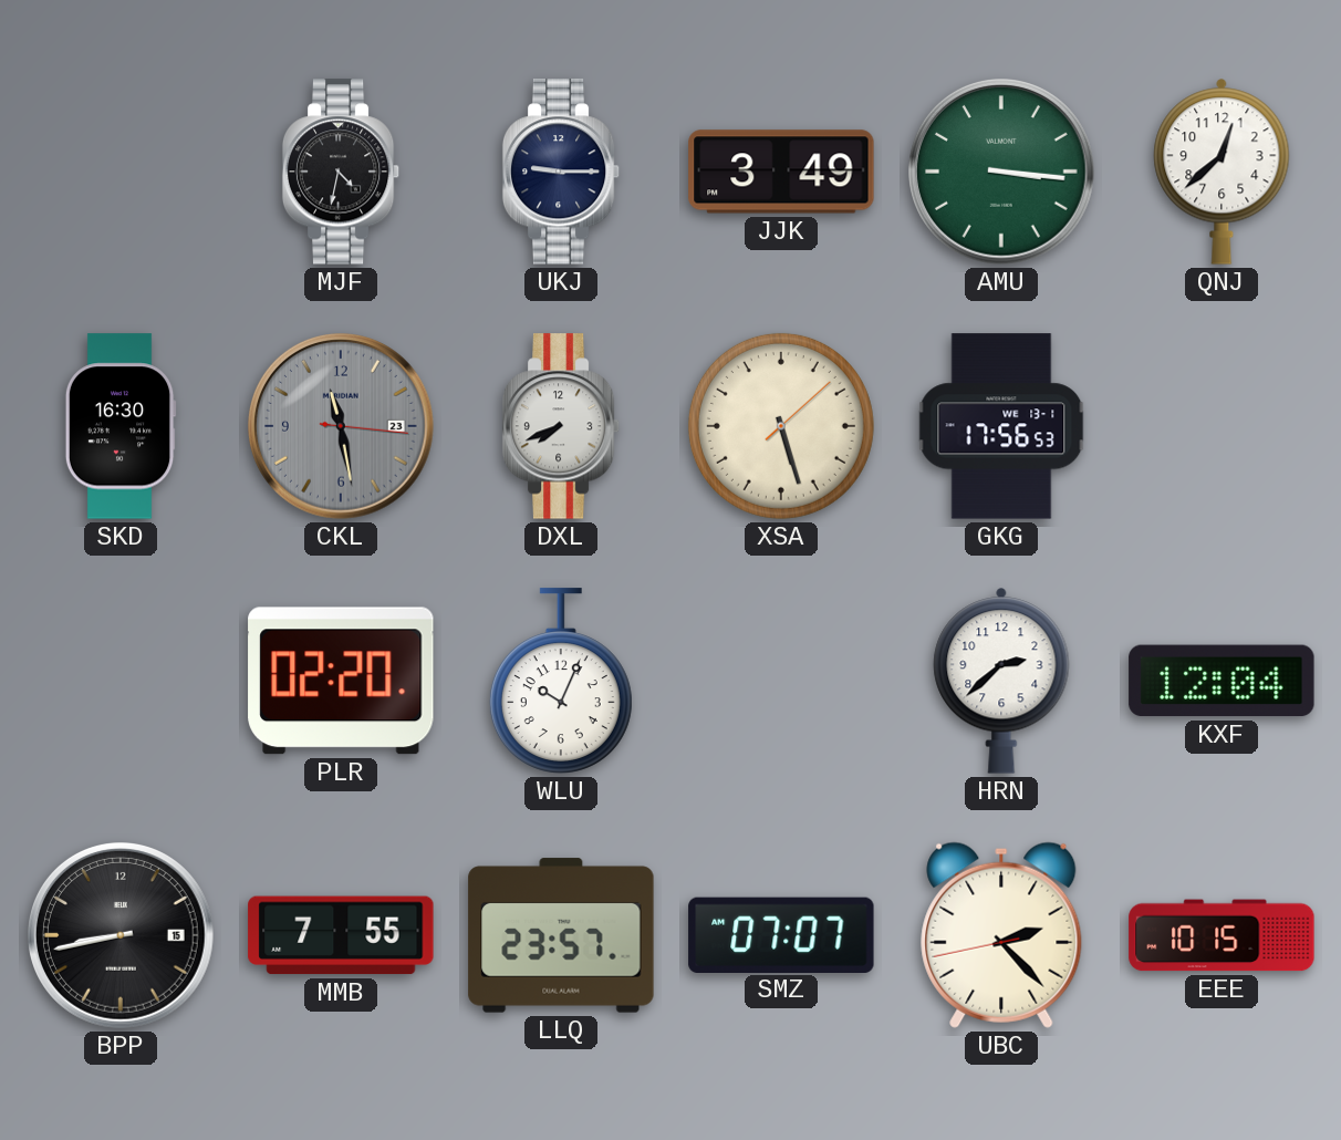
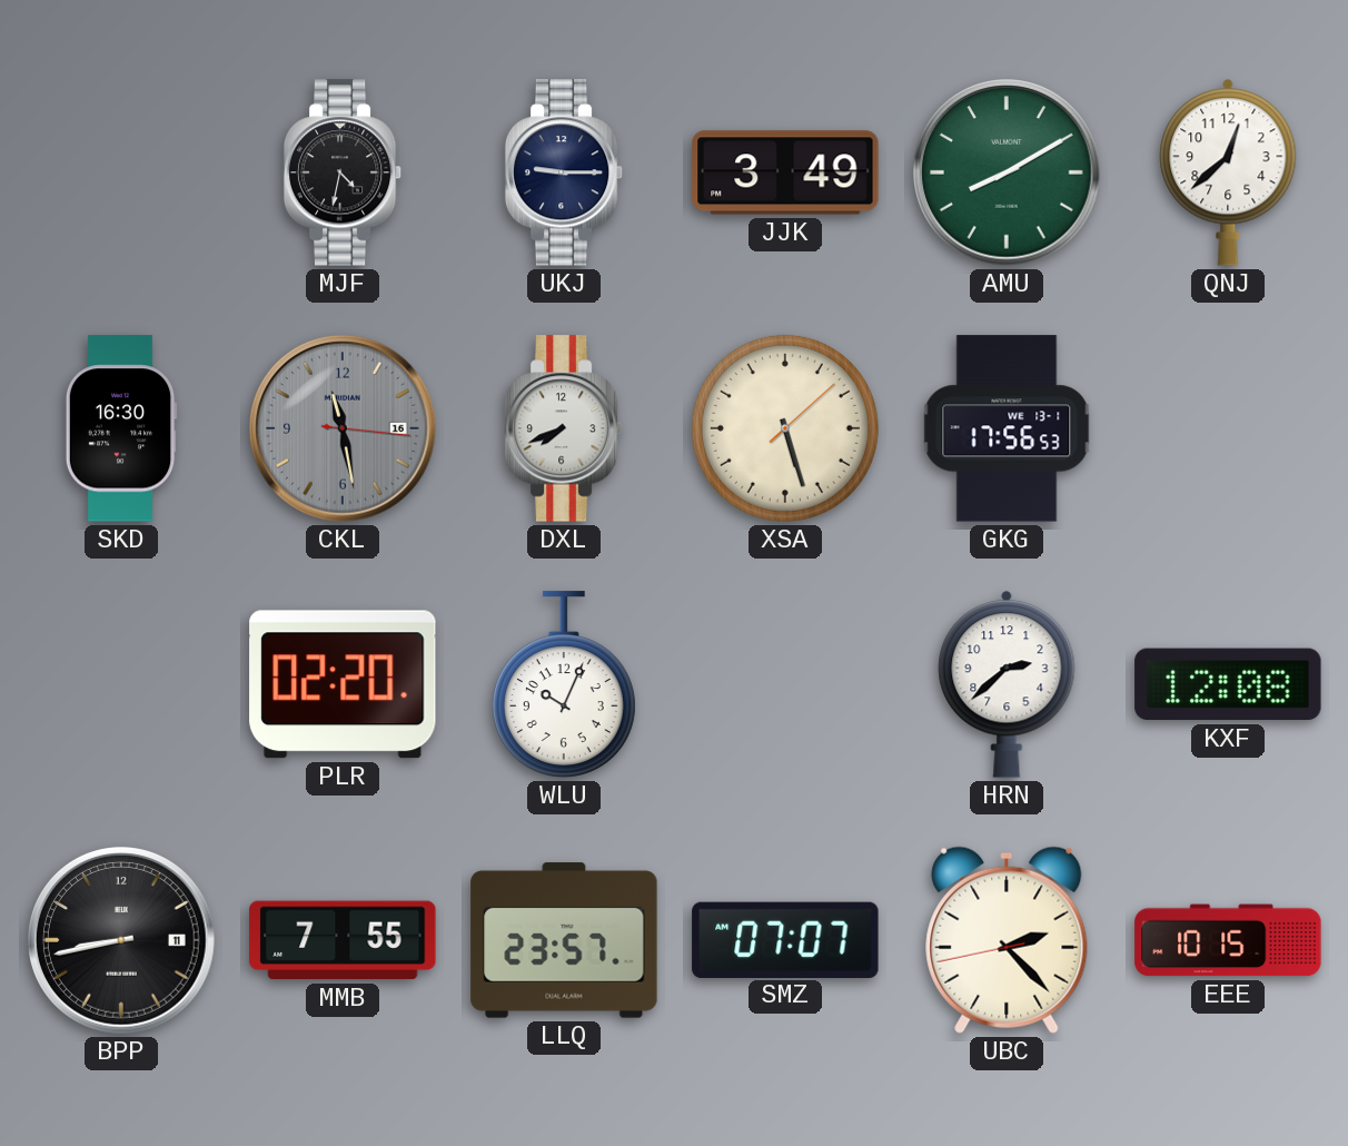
AMU: 3:16 -> 8:10 (1008, 174)
CKL date: 23 -> 16 (344, 429)
KXF: 12:04 -> 12:08 (1228, 684)
BPP date: 15 -> 11 (122, 941)
